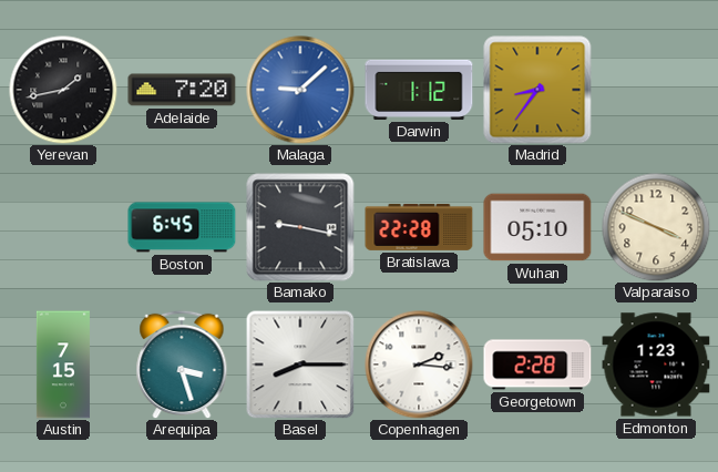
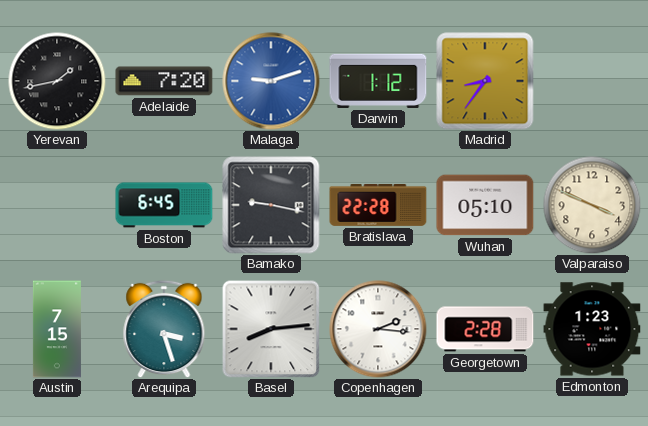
Malaga: 9:08 -> 9:12 (271, 81)
Basel: 8:15 -> 8:14 (271, 329)
